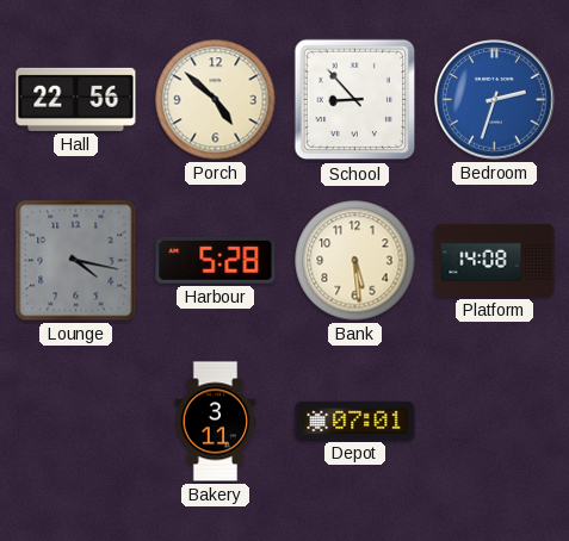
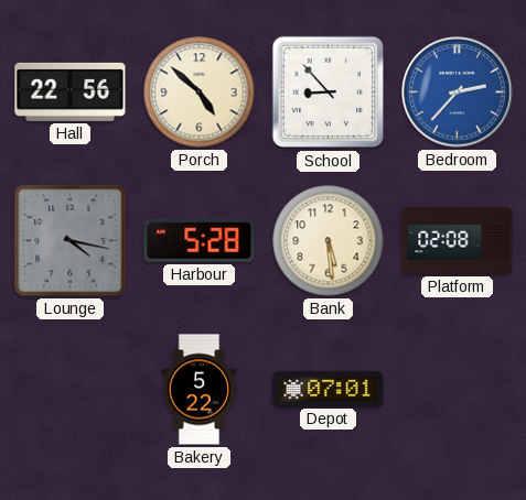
Bedroom: 2:33 -> 2:37 (458, 93)
Platform: 14:08 -> 02:08 (458, 240)
Bakery: 3:11 -> 5:22 (200, 390)
